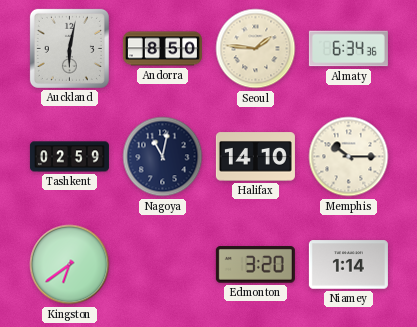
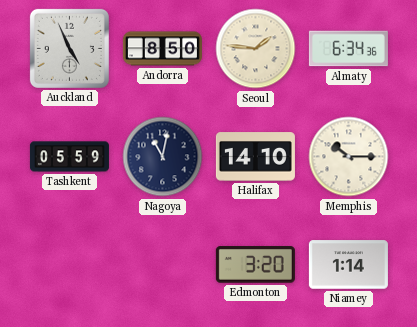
Auckland: 6:02 -> 4:56 (69, 48)
Tashkent: 02:59 -> 05:59 (69, 157)
Kingston: 6:39 -> none (70, 265)
